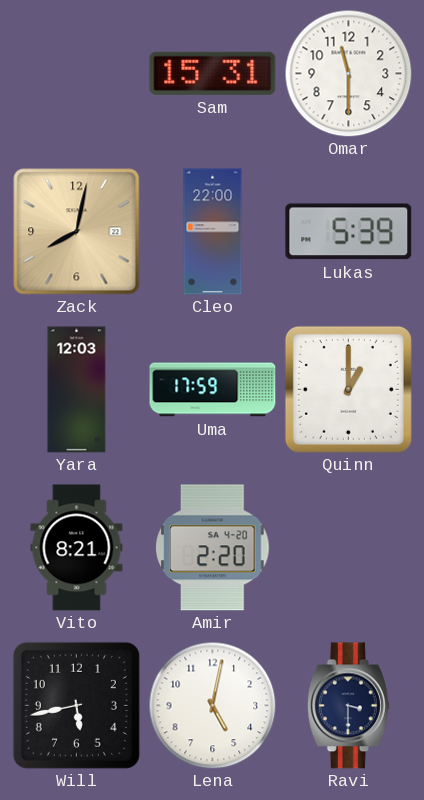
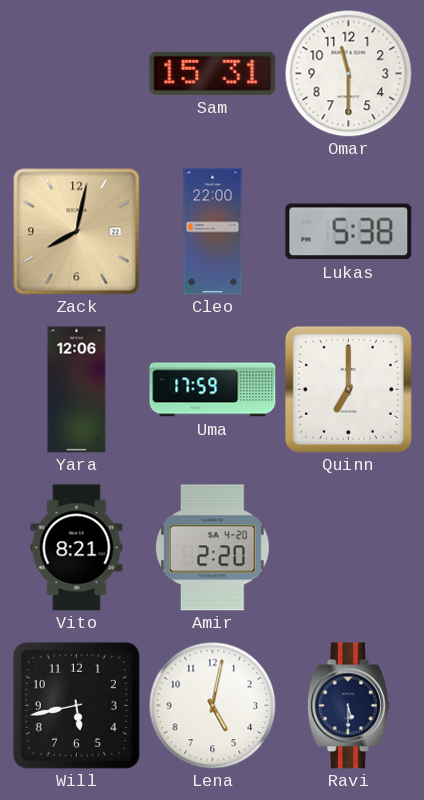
Lukas: 5:39 -> 5:38 (349, 232)
Yara: 12:03 -> 12:06 (77, 390)
Quinn: 1:00 -> 7:00 (348, 389)
Ravi: 3:30 -> 5:30 (348, 706)
